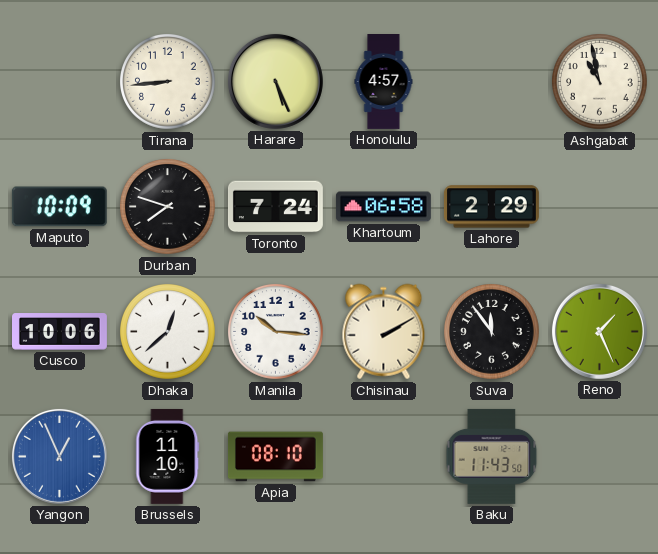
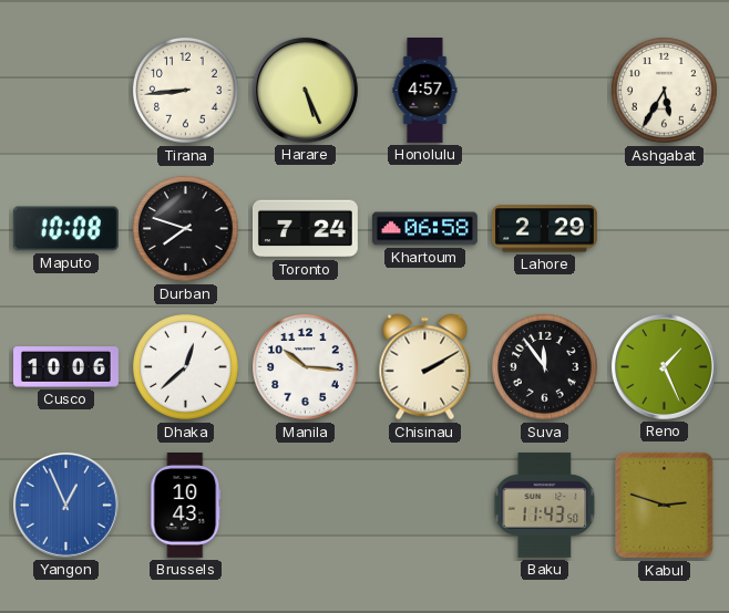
Ashgabat: 10:58 -> 5:35 (665, 91)
Maputo: 10:09 -> 10:08 (65, 229)
Brussels: 11:10 -> 10:43 (186, 505)
Apia: 08:10 -> none (275, 457)
Kabul: none -> 2:48 (664, 505)
